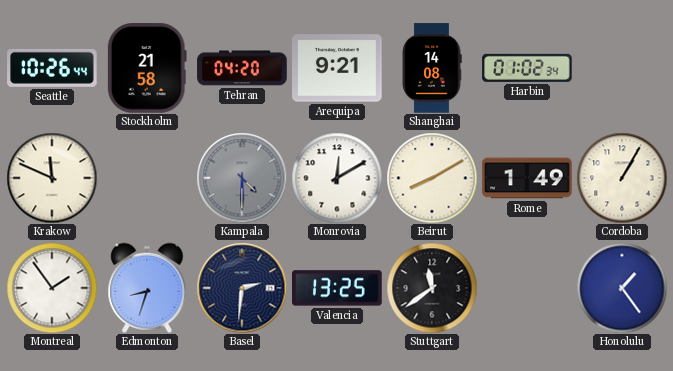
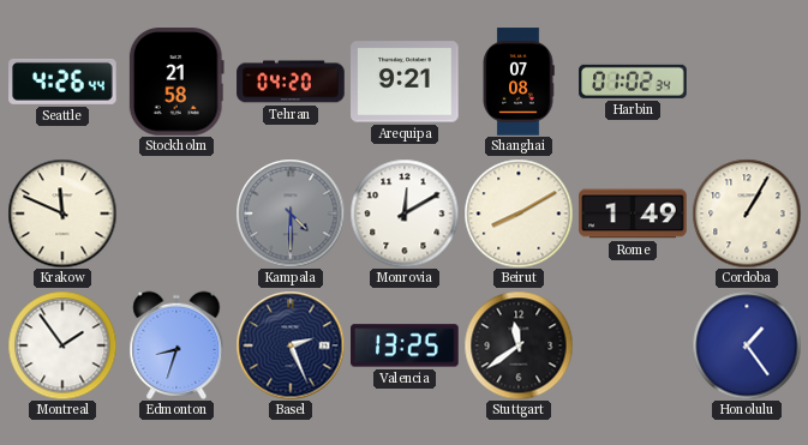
Seattle: 10:26 -> 4:26 (62, 82)
Shanghai: 14:08 -> 07:08 (519, 82)
Basel: 2:31 -> 2:26 (291, 345)
